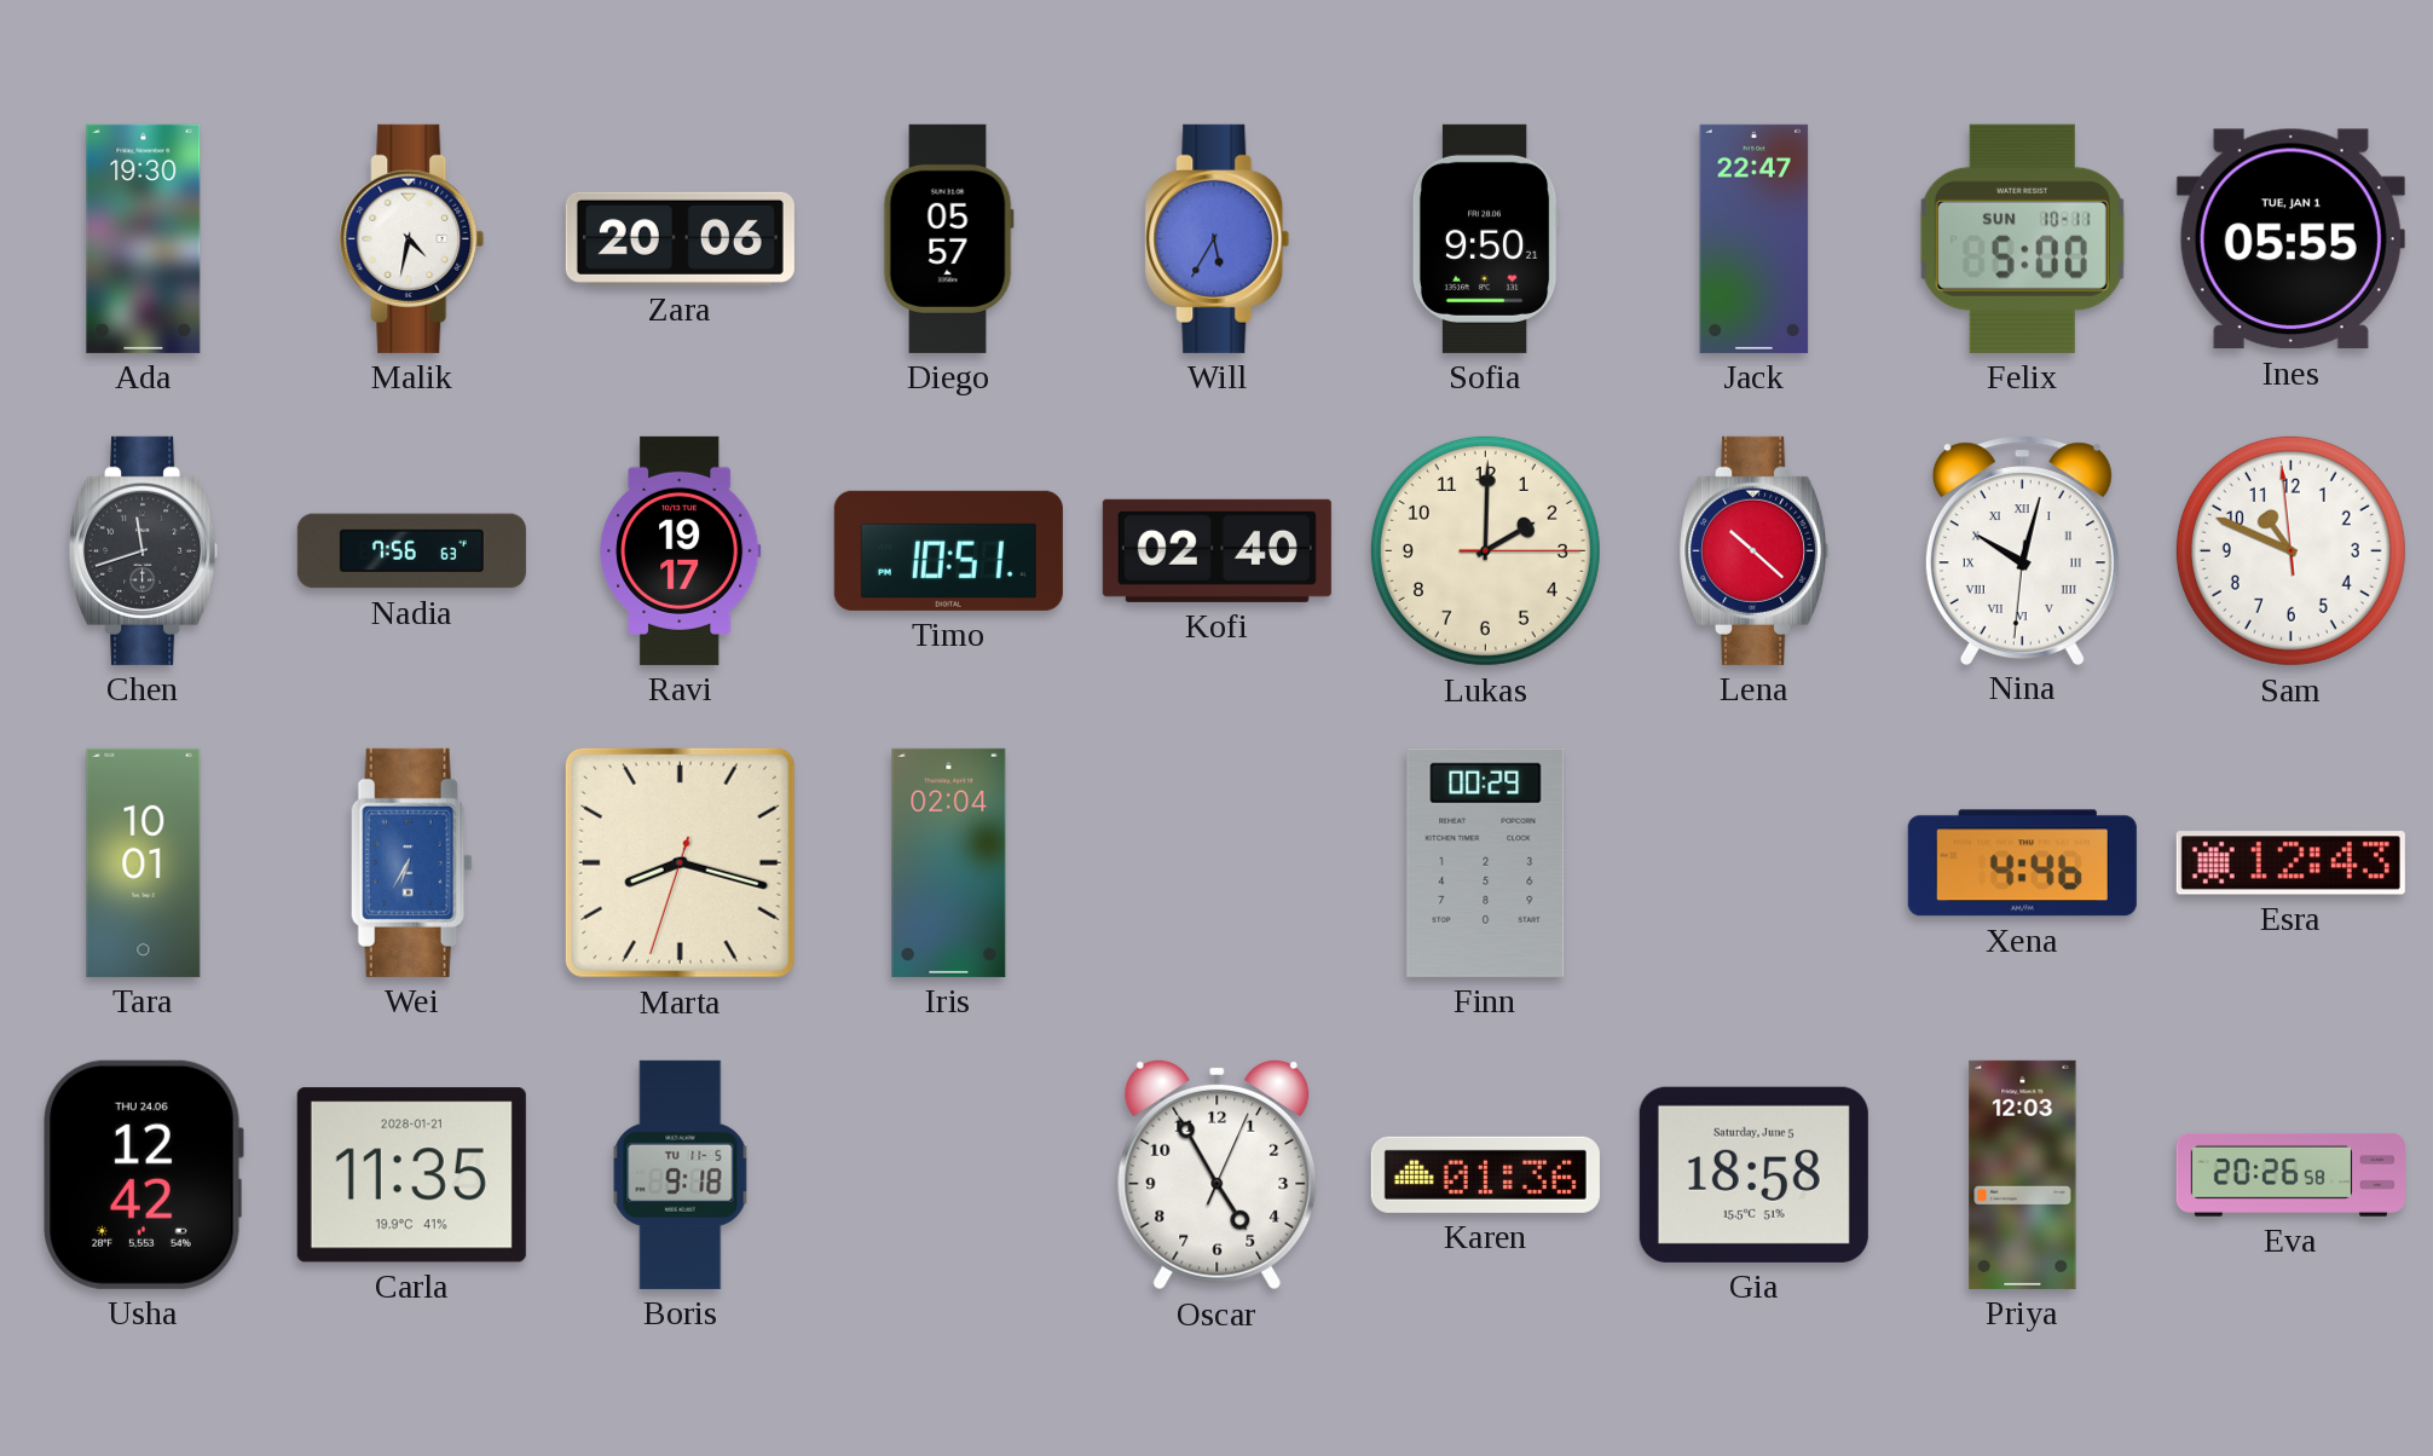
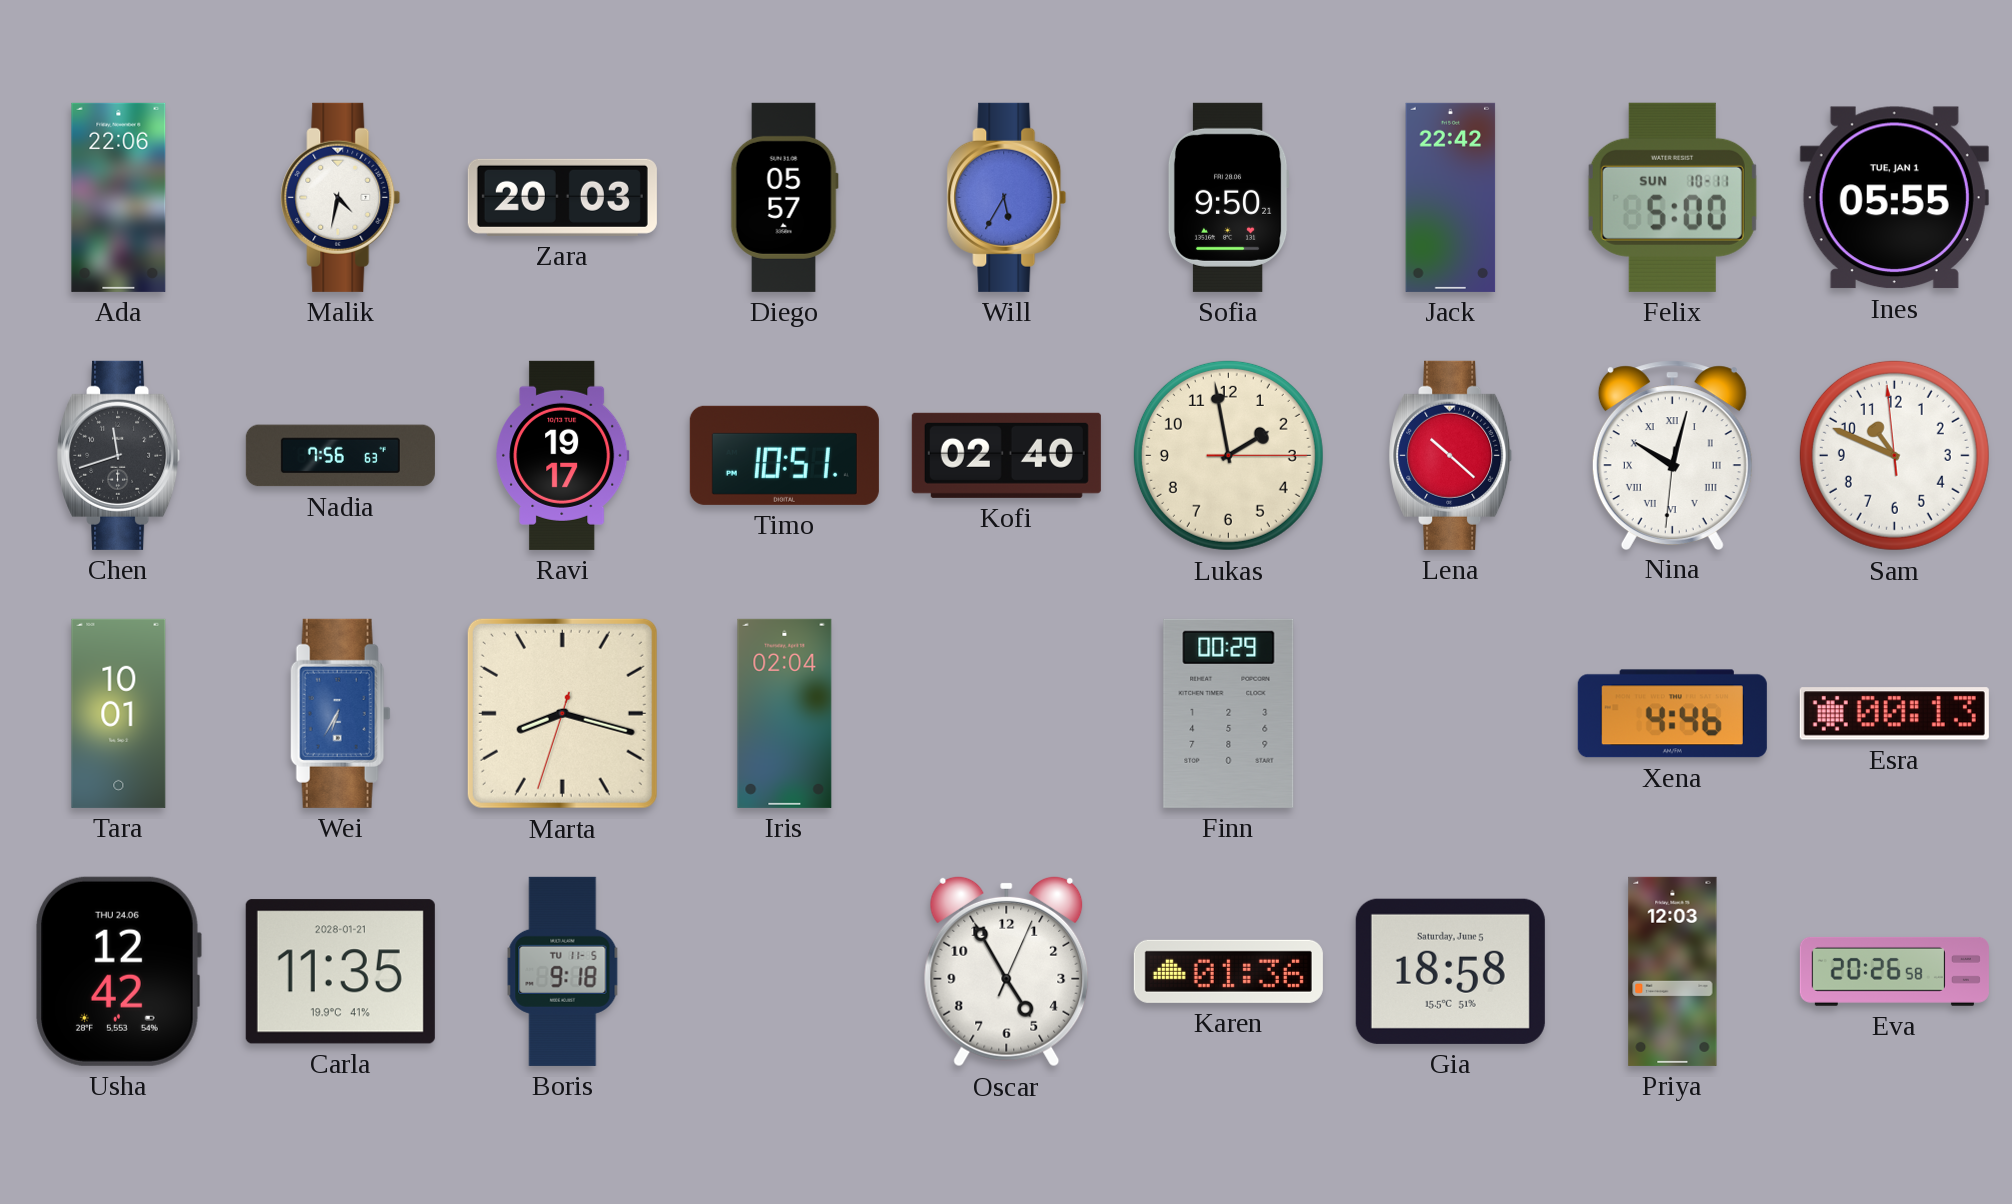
Ada: 19:30 -> 22:06 (119, 197)
Zara: 20:06 -> 20:03 (562, 197)
Jack: 22:47 -> 22:42 (1451, 197)
Lukas: 2:00 -> 1:58 (1228, 455)
Esra: 12:43 -> 00:13 (1894, 714)
